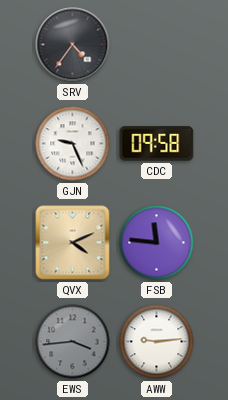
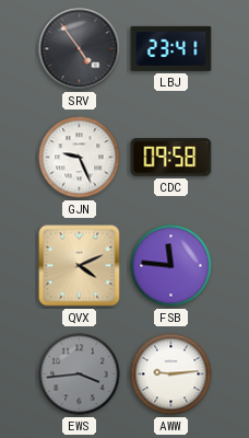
SRV: 4:36 -> 4:54 (80, 49)
LBJ: none -> 23:41 (171, 48)
